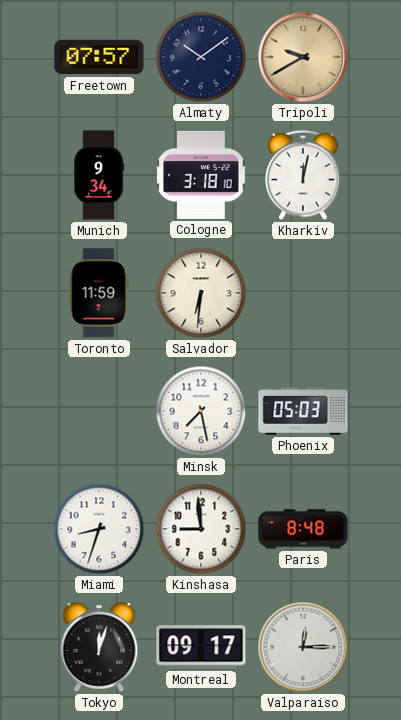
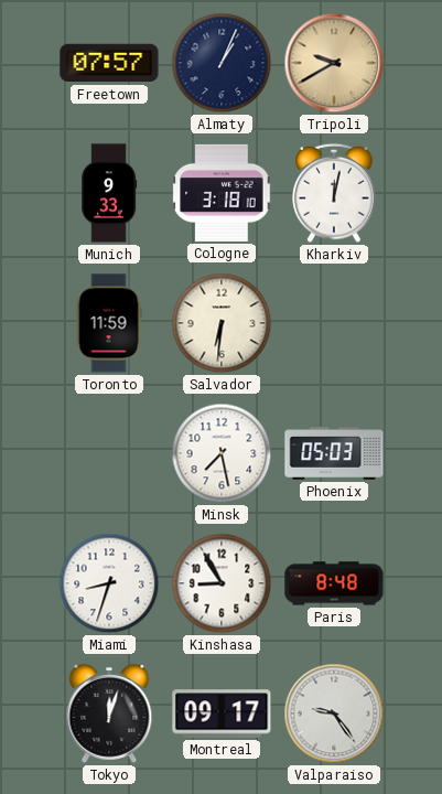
Almaty: 10:09 -> 1:04 (222, 63)
Munich: 9:34 -> 9:33 (109, 193)
Kinshasa: 8:59 -> 8:55 (222, 583)
Valparaiso: 12:15 -> 9:24 (334, 713)
